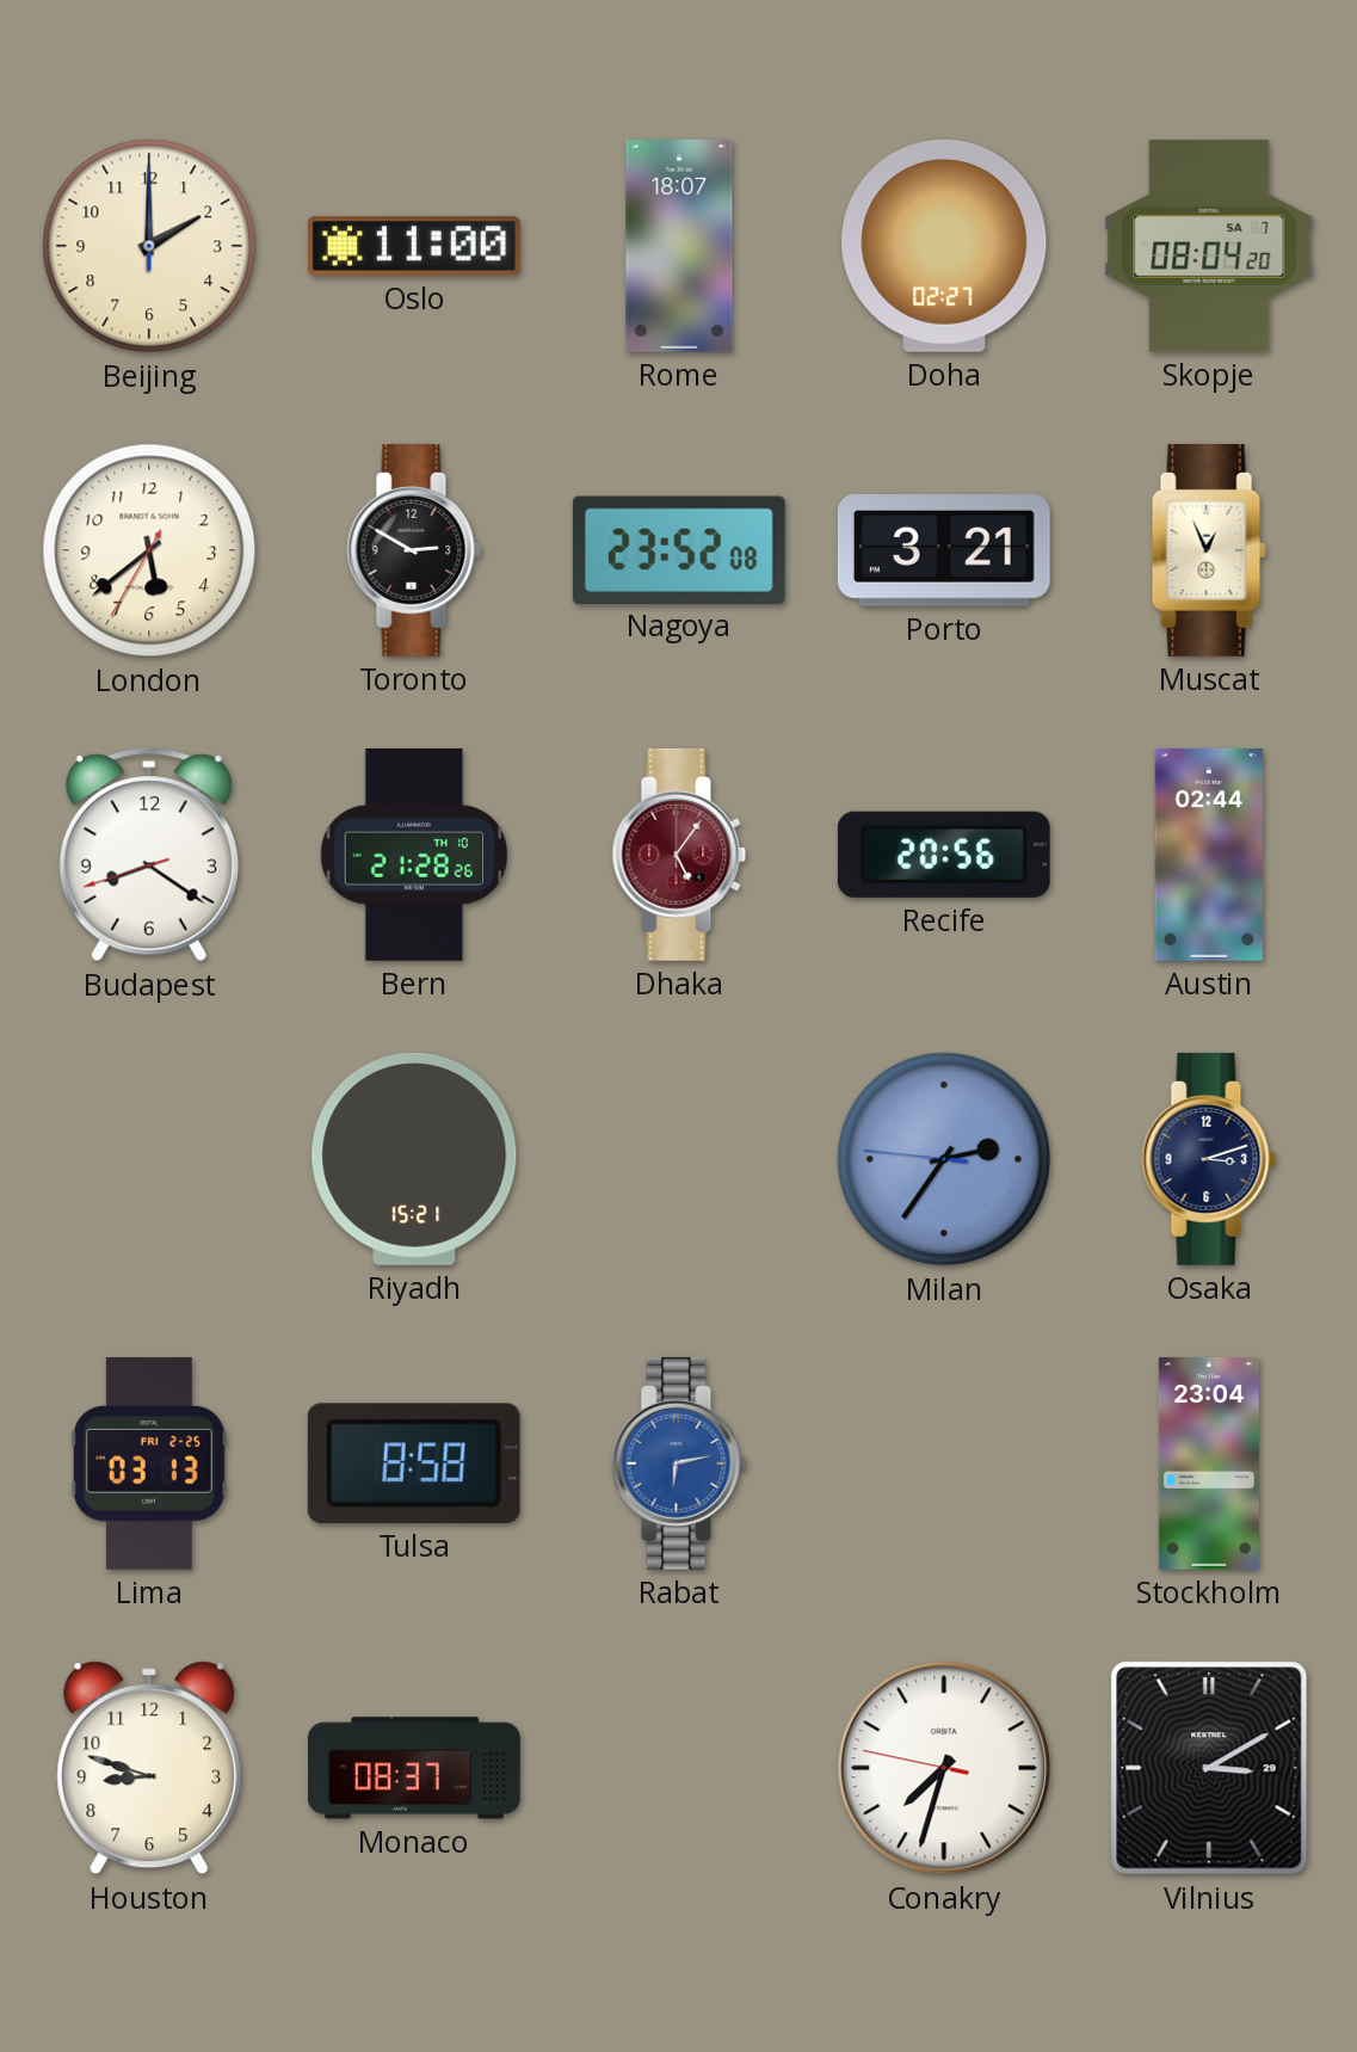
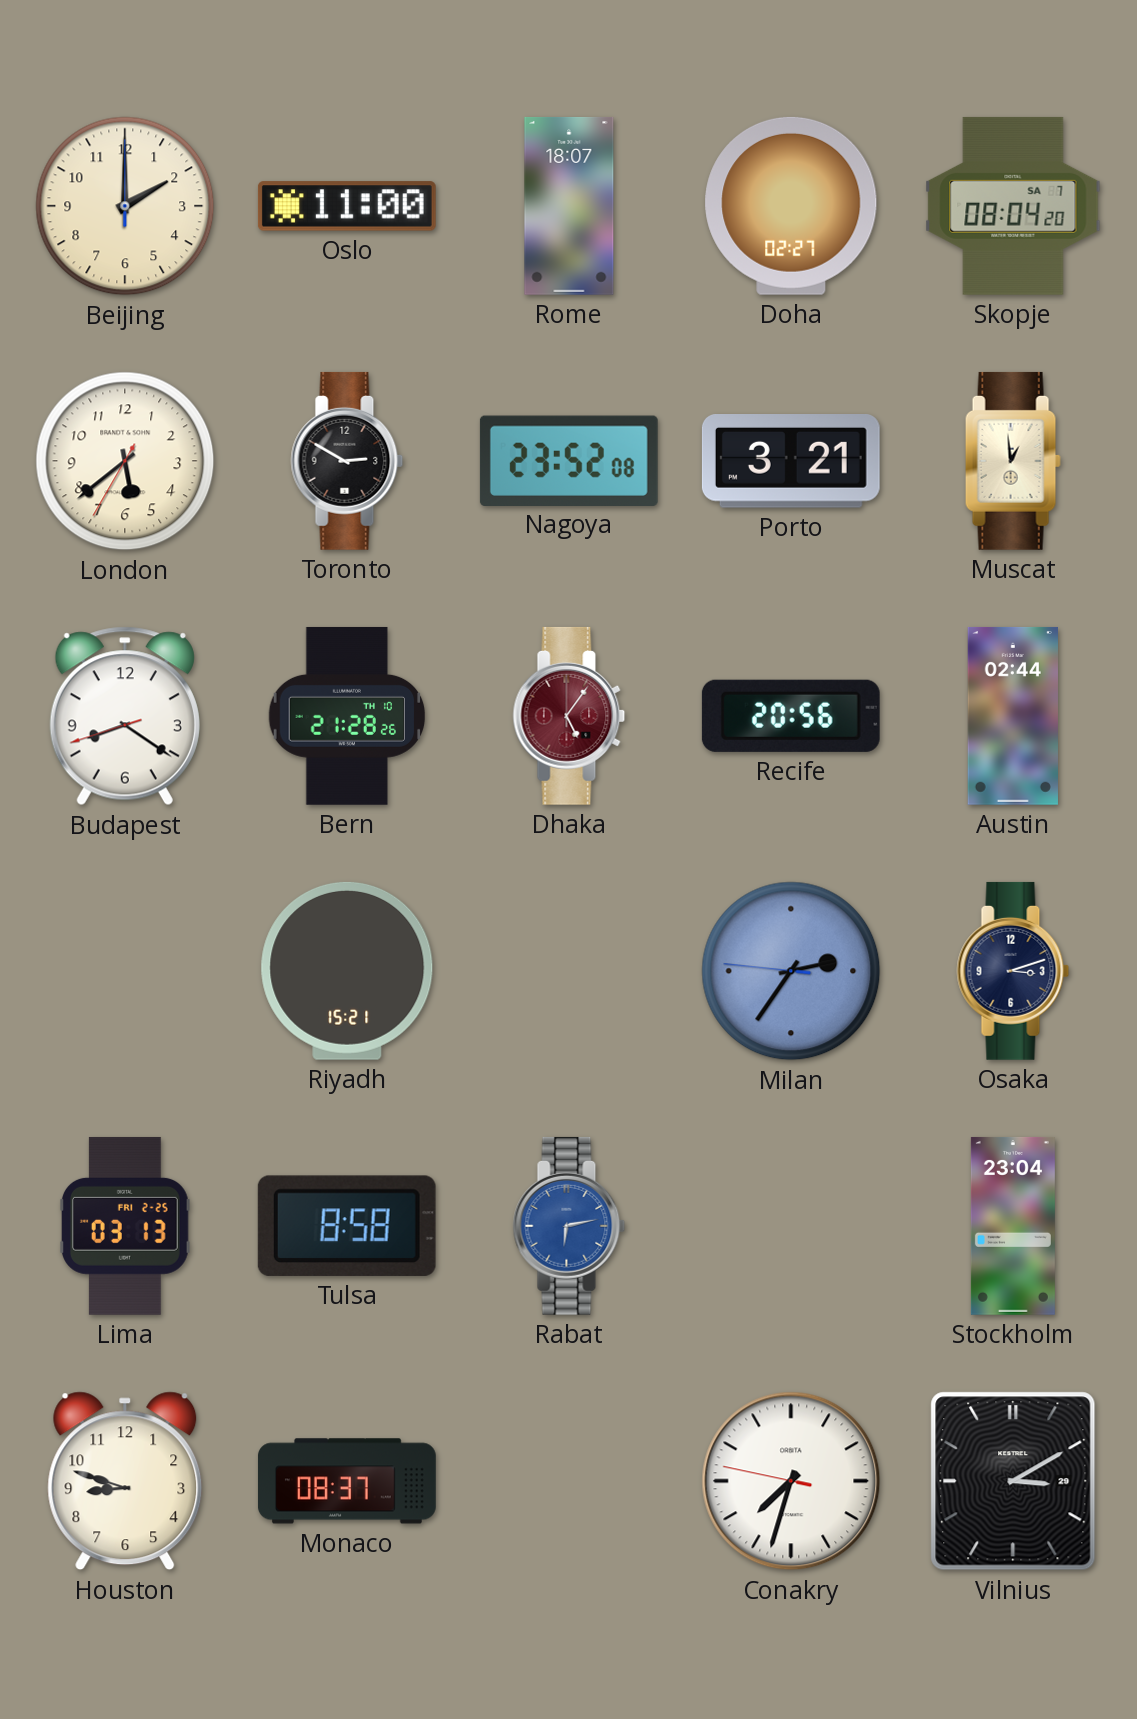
Muscat: 12:56 -> 12:59 (1013, 461)
